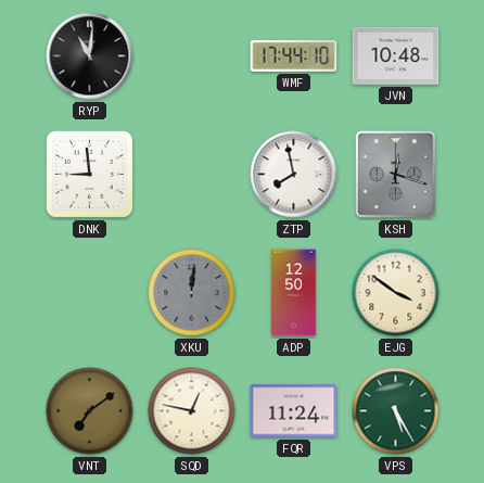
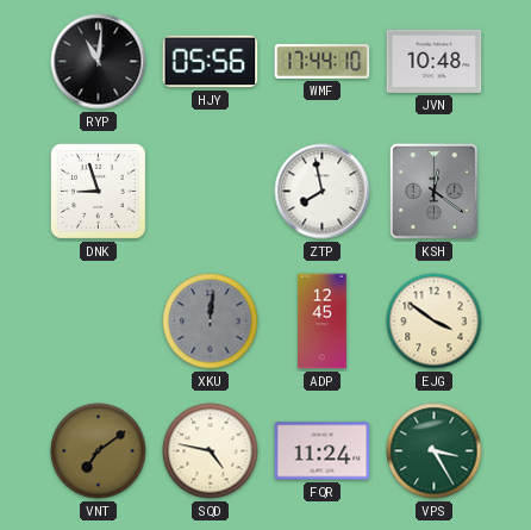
HJY: none -> 05:56 (211, 62)
DNK: 8:59 -> 8:57 (98, 191)
KSH: 12:18 -> 12:21 (435, 192)
ADP: 12:50 -> 12:45 (323, 322)
SQD: 12:47 -> 4:47 (211, 451)
VPS: 5:25 -> 3:25 (435, 451)
